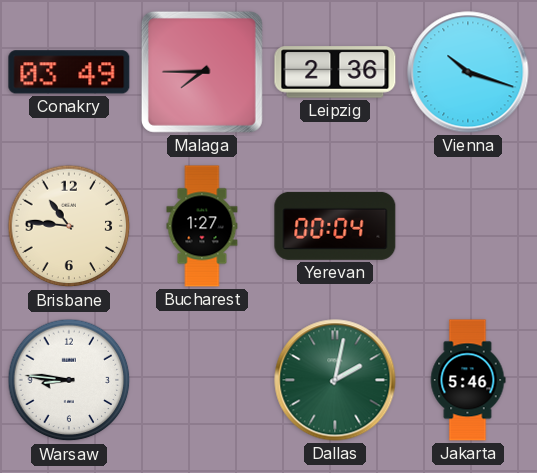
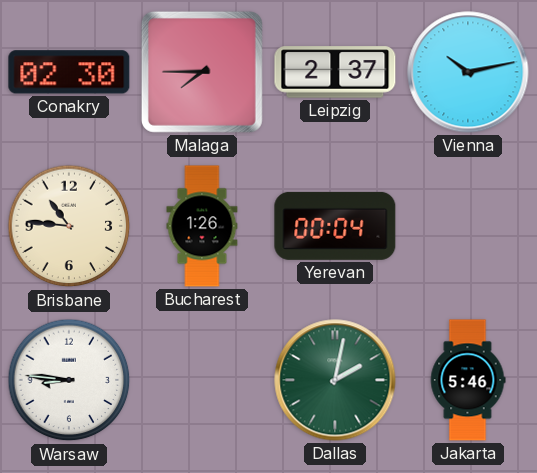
Conakry: 03:49 -> 02:30 (69, 72)
Leipzig: 2:36 -> 2:37 (335, 72)
Vienna: 10:18 -> 10:13 (468, 72)
Bucharest: 1:27 -> 1:26 (202, 226)
